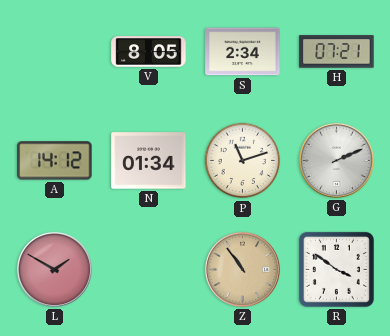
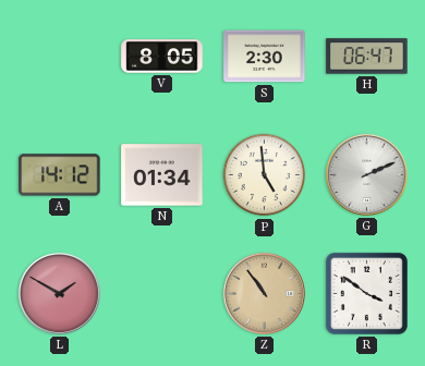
S: 2:34 -> 2:30 (265, 57)
H: 07:21 -> 06:47 (367, 57)
P: 11:12 -> 4:59 (265, 175)
